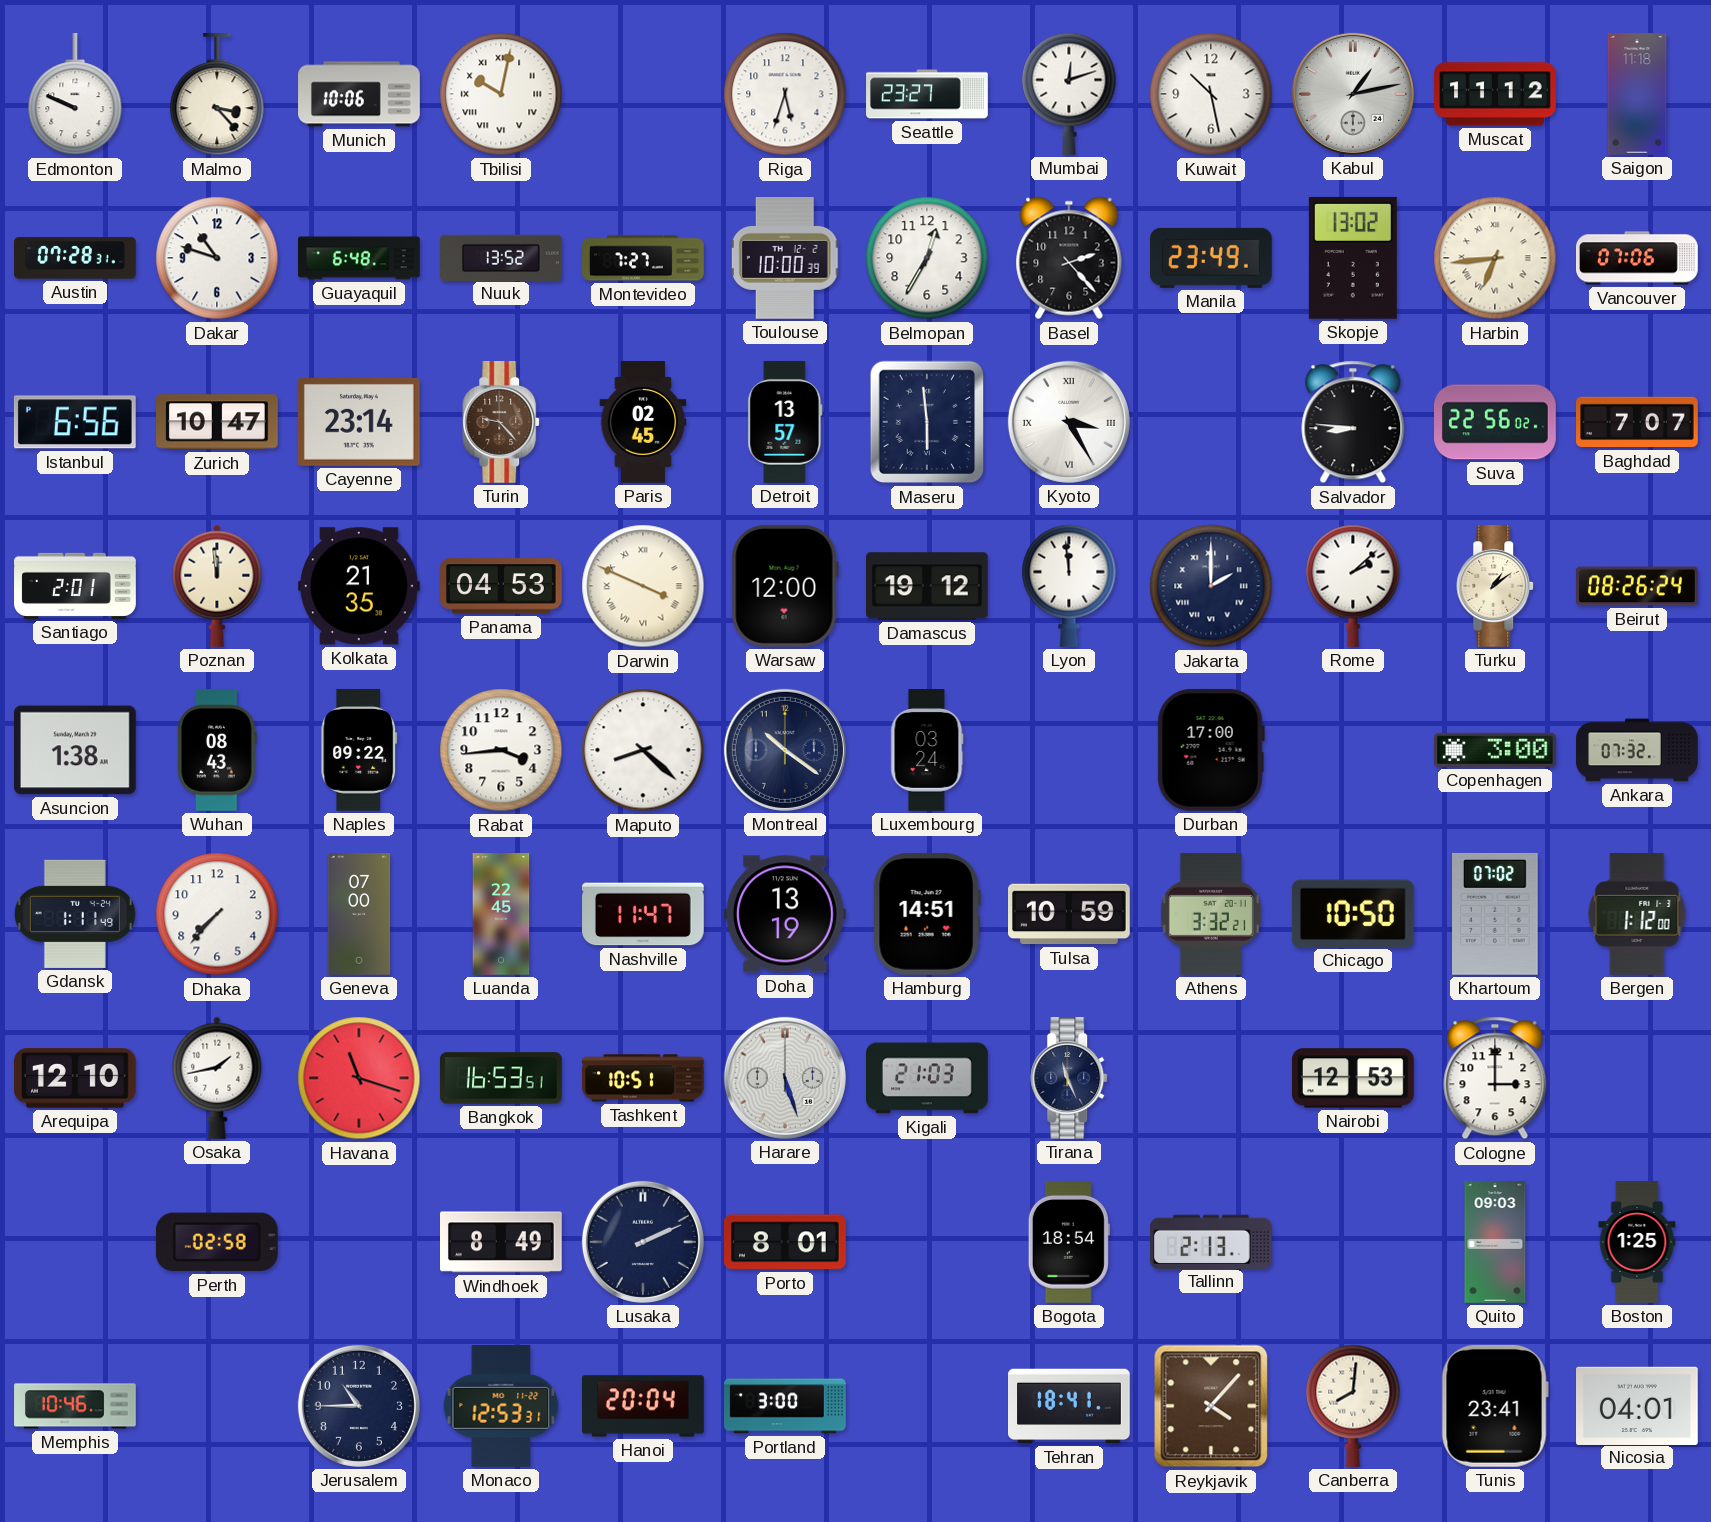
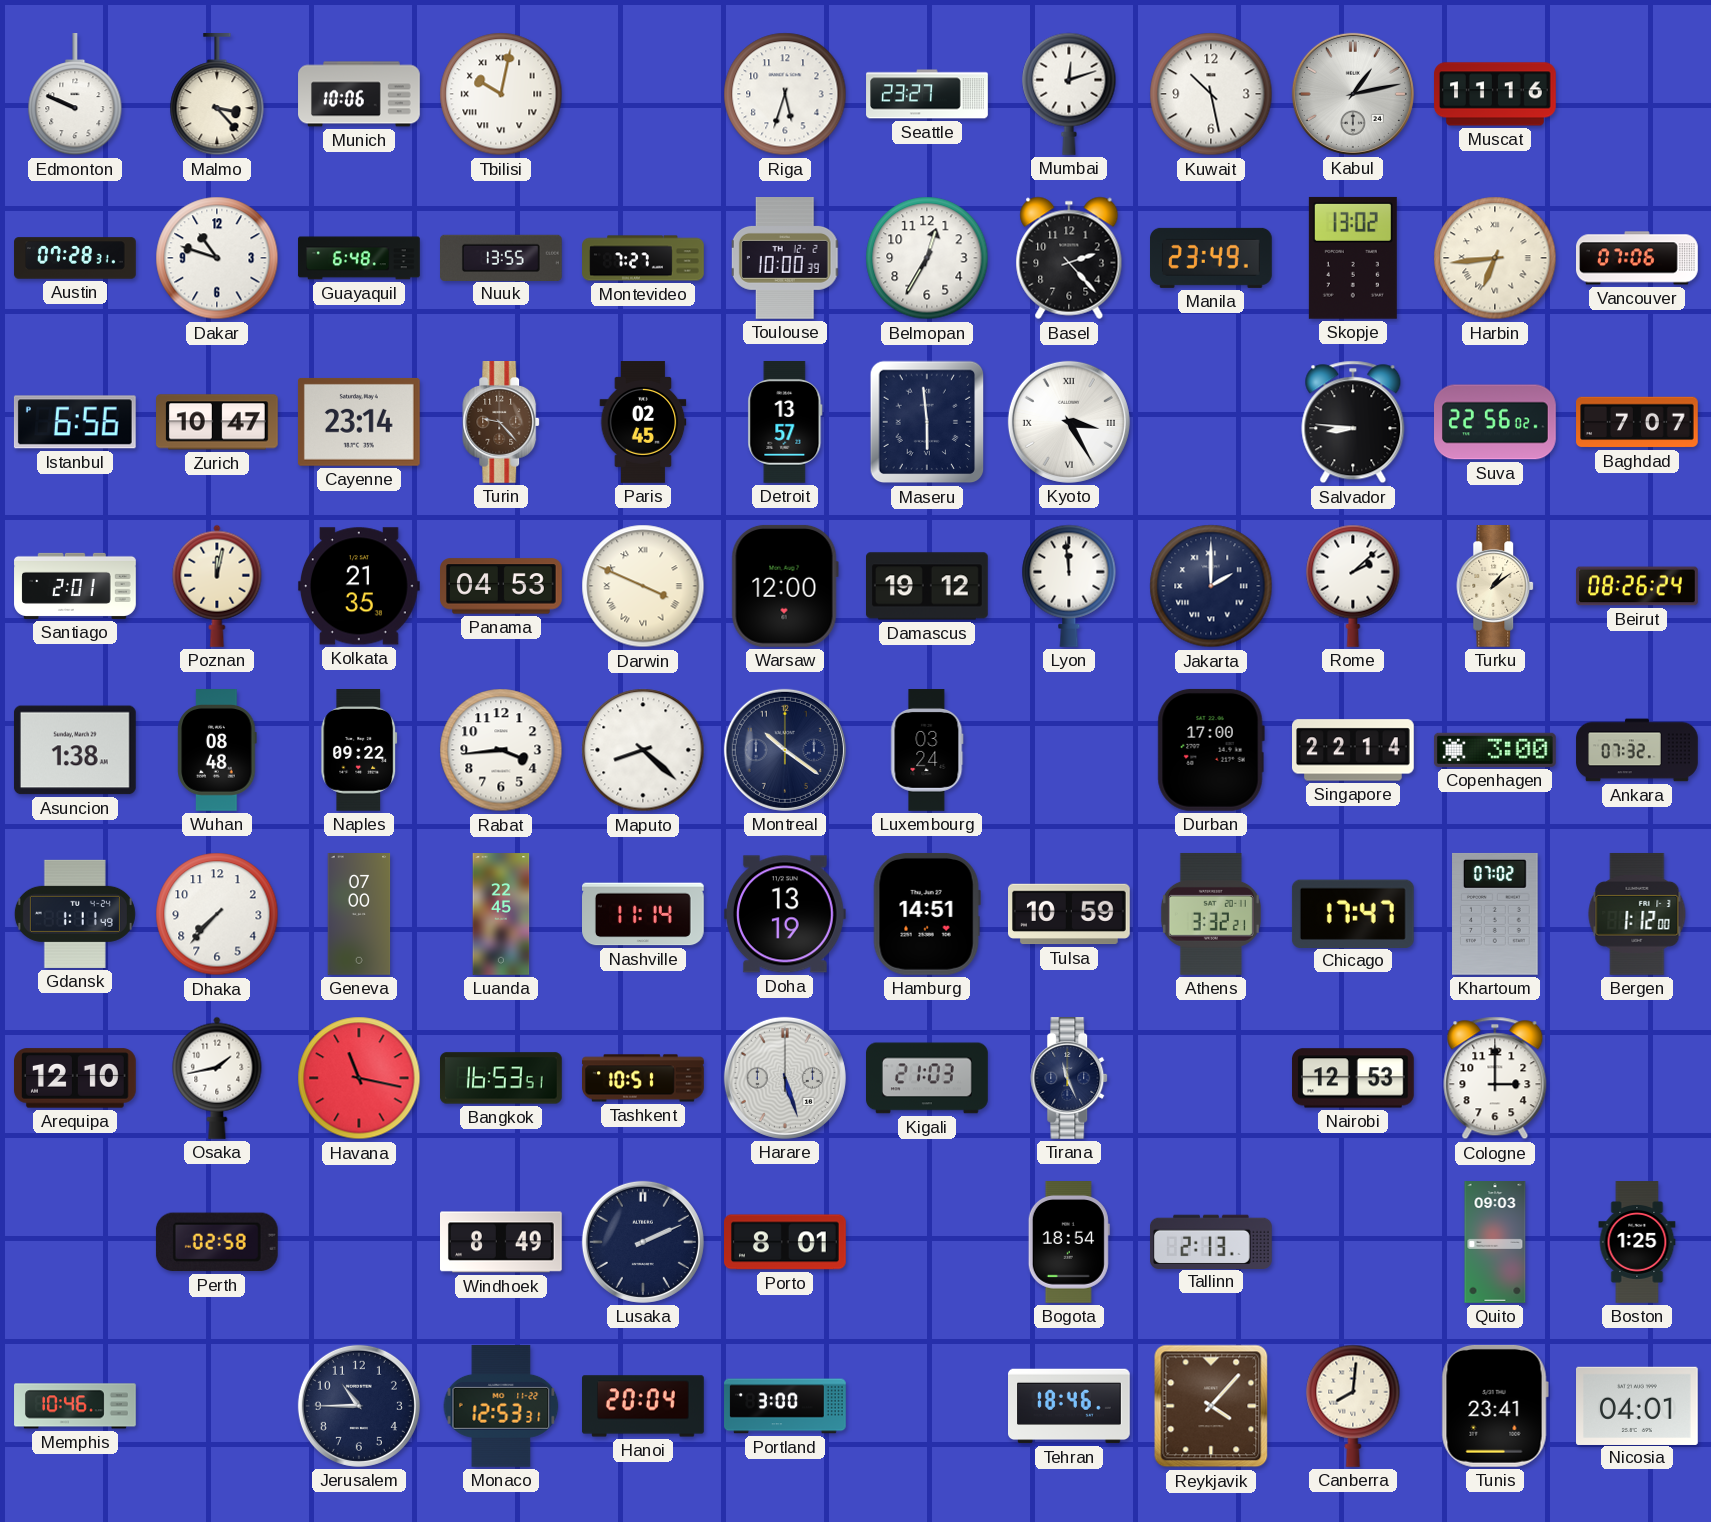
Muscat: 11:12 -> 11:16 (1495, 94)
Saigon: 11:18 -> none (1637, 94)
Nuuk: 13:52 -> 13:55 (502, 257)
Poznan: 11:59 -> 12:02 (217, 586)
Wuhan: 08:43 -> 08:48 (217, 751)
Singapore: none -> 22:14 (1354, 750)
Nashville: 11:47 -> 11:14 (644, 914)
Chicago: 10:50 -> 17:47 (1353, 913)
Havana: 11:18 -> 11:17 (359, 1078)
Tehran: 18:41 -> 18:46 (1070, 1406)
